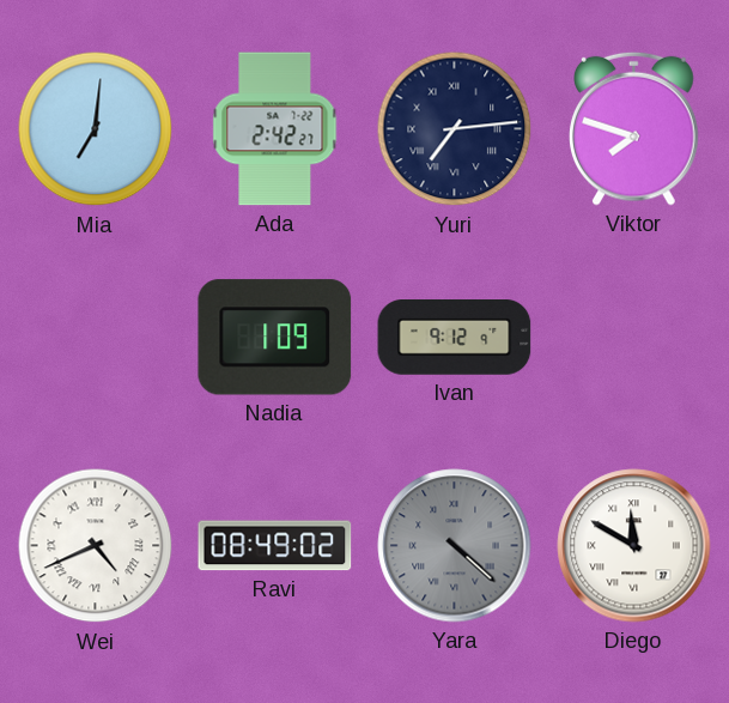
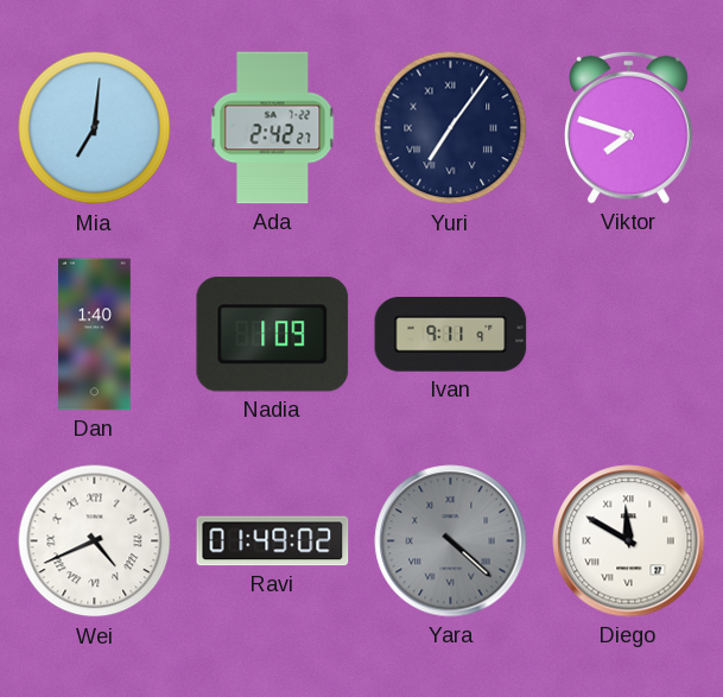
Yuri: 7:14 -> 7:06 (451, 128)
Dan: none -> 1:40 (95, 335)
Ivan: 9:12 -> 9:11 (451, 335)
Ravi: 08:49 -> 01:49 (273, 541)
